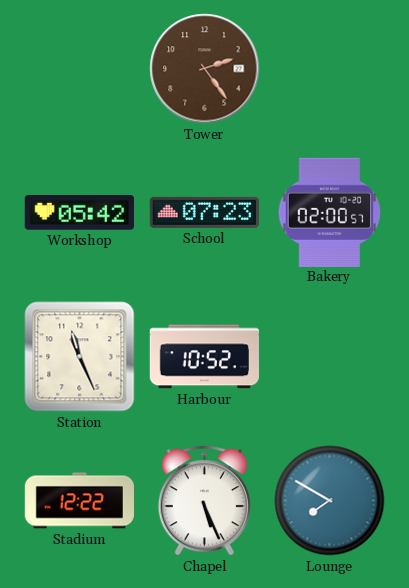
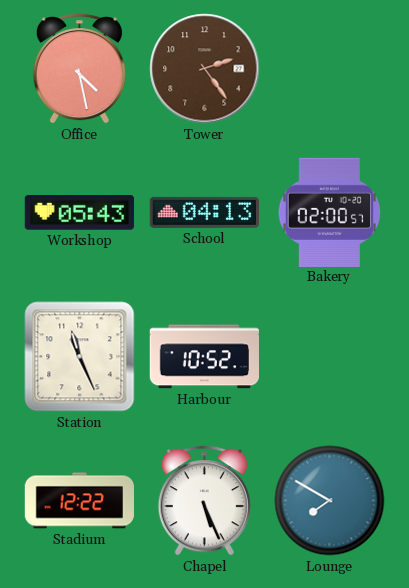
Office: none -> 4:28 (79, 69)
Workshop: 05:42 -> 05:43 (79, 213)
School: 07:23 -> 04:13 (204, 212)
